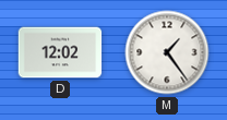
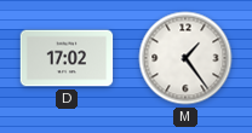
D: 12:02 -> 17:02 (67, 58)
